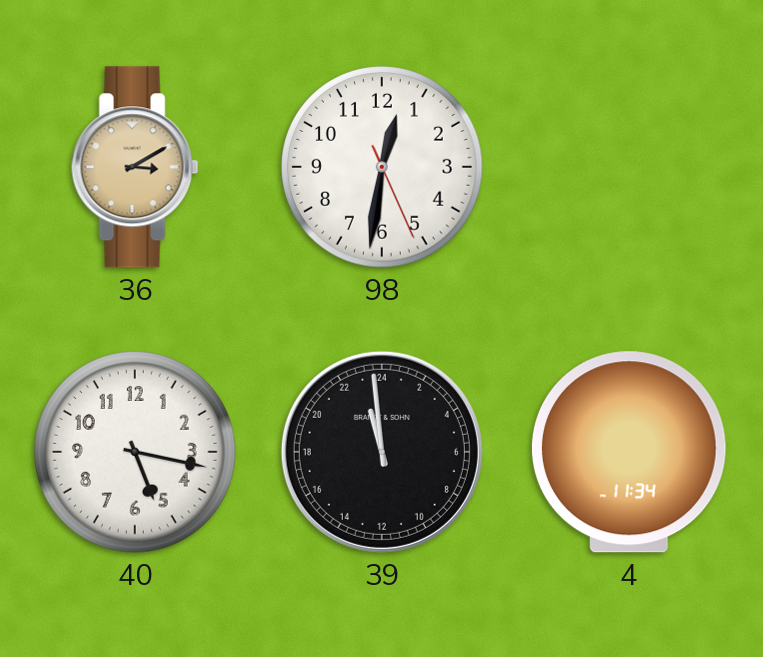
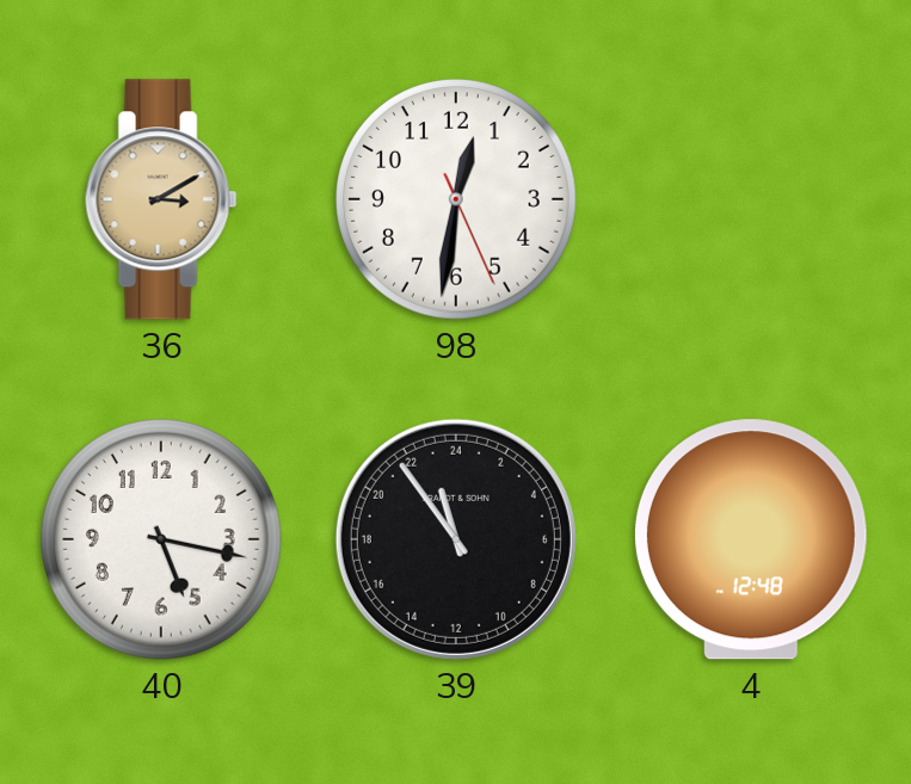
39: 22:59 -> 22:54 (456, 539)
4: 11:34 -> 12:48 (751, 539)
